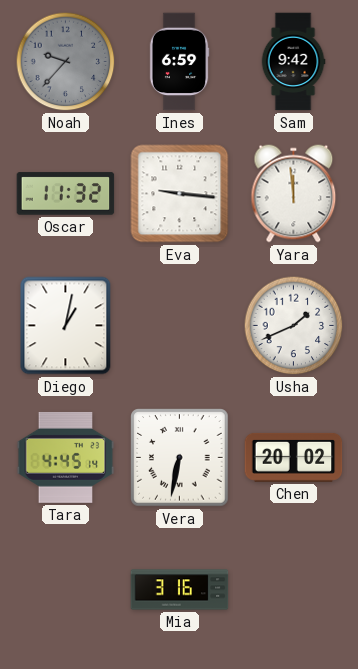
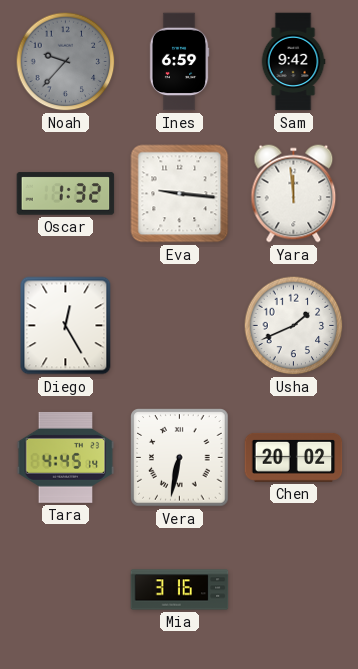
Oscar: 11:32 -> 1:32 (66, 194)
Diego: 1:02 -> 12:25 (66, 326)
